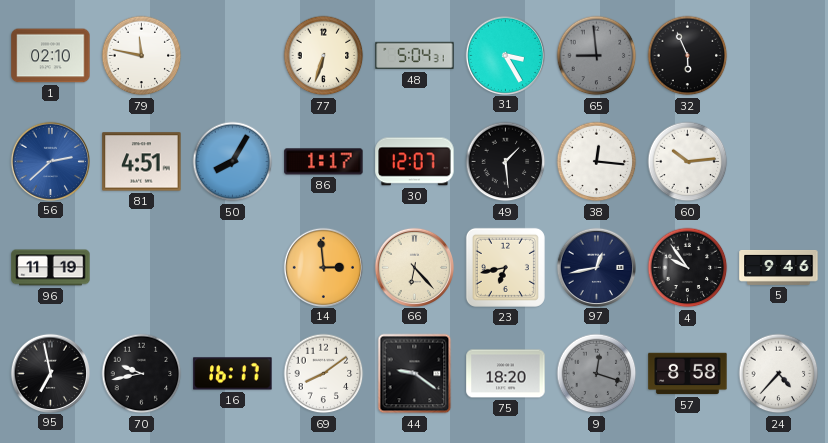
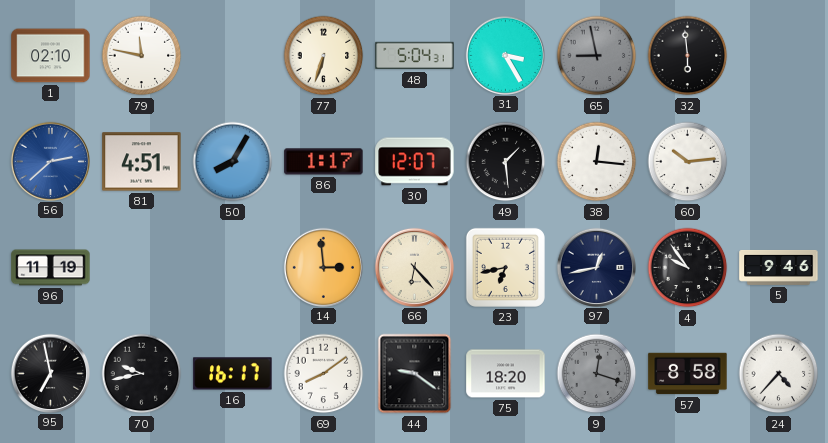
65: 8:59 -> 8:58 (597, 56)
32: 5:56 -> 5:59 (688, 56)
